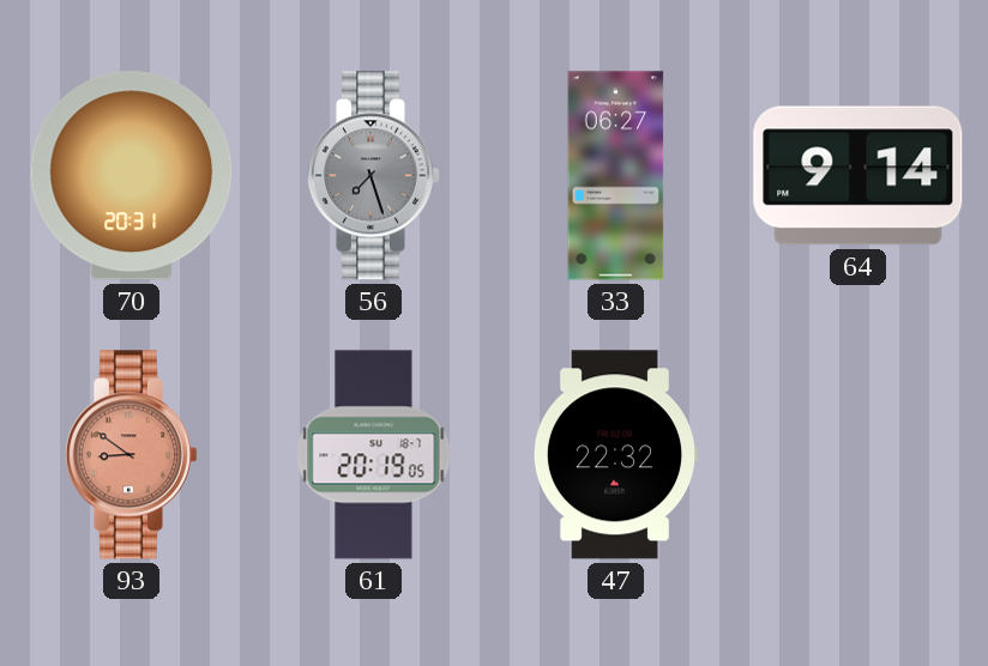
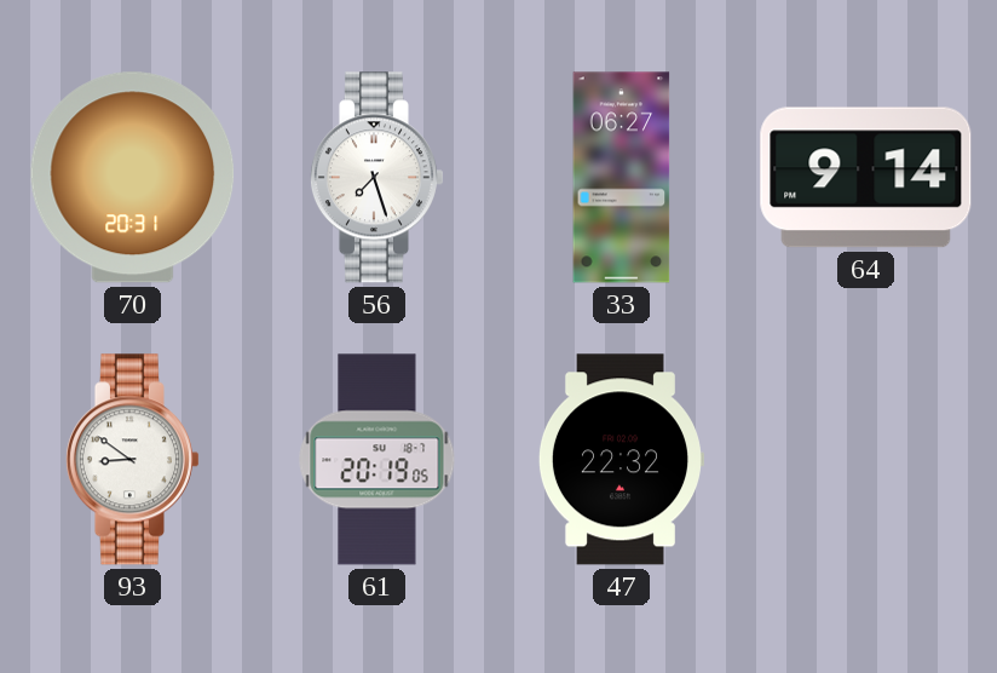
56 dial: grey -> white (376, 178)
93 dial: salmon -> white (132, 460)
